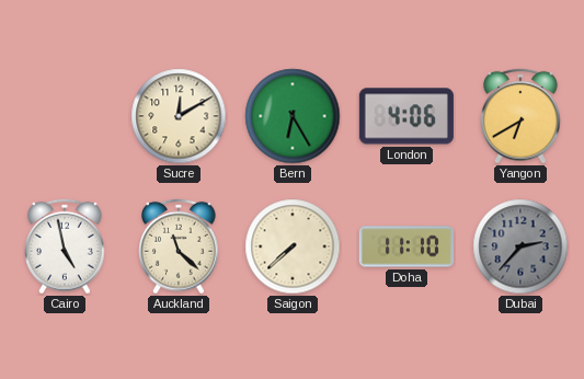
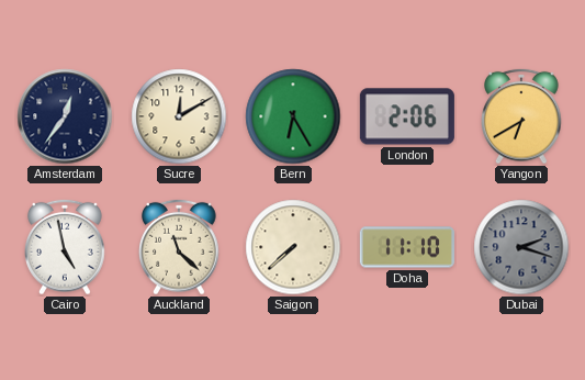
Amsterdam: none -> 12:36 (65, 116)
London: 4:06 -> 2:06 (407, 116)
Dubai: 2:37 -> 2:18 (521, 247)
